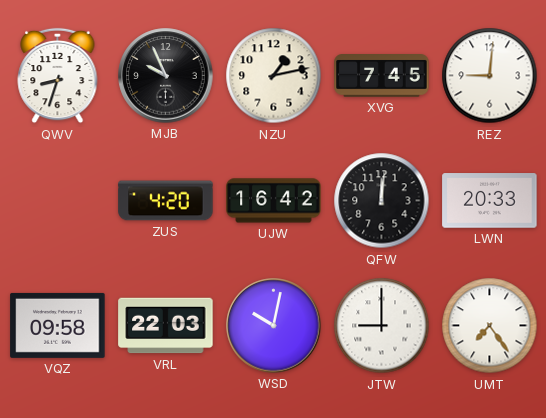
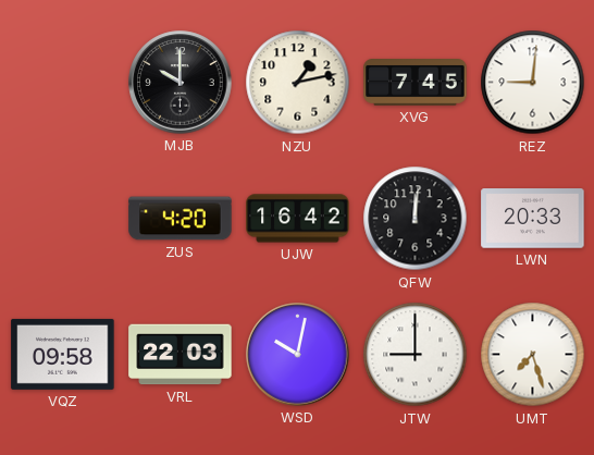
QWV: 8:33 -> none (58, 76)
MJB: 9:56 -> 10:00 (181, 83)
UMT: 7:24 -> 7:27 (533, 355)
